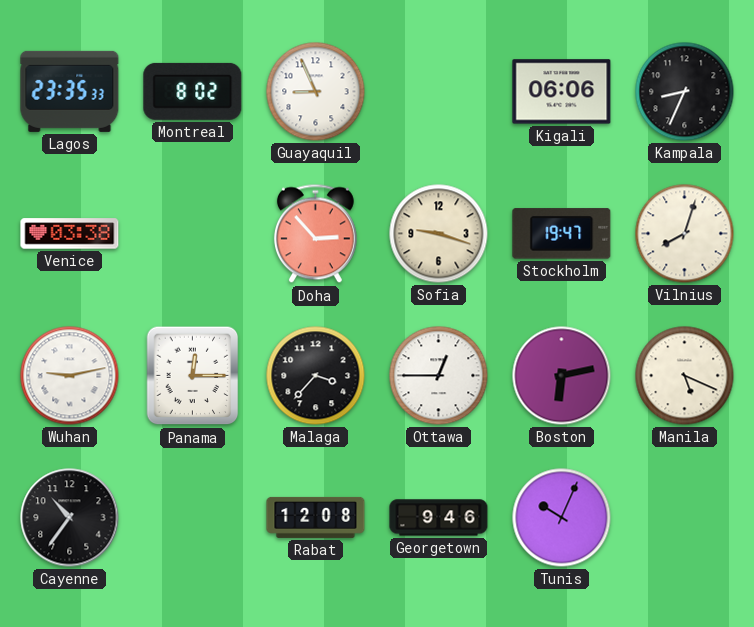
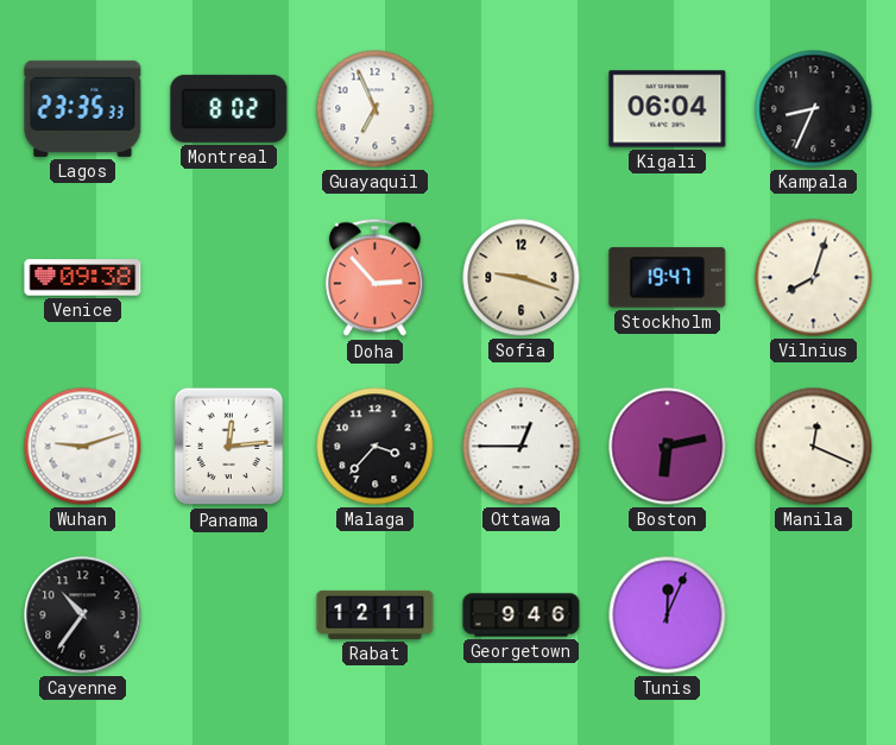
Guayaquil: 8:56 -> 6:56 (376, 109)
Kigali: 06:06 -> 06:04 (668, 109)
Venice: 03:38 -> 09:38 (83, 278)
Wuhan: 9:13 -> 9:12 (83, 447)
Panama: 12:15 -> 12:14 (229, 447)
Manila: 5:19 -> 12:19 (814, 447)
Rabat: 12:08 -> 12:11 (376, 614)
Tunis: 10:04 -> 12:04 (668, 615)
